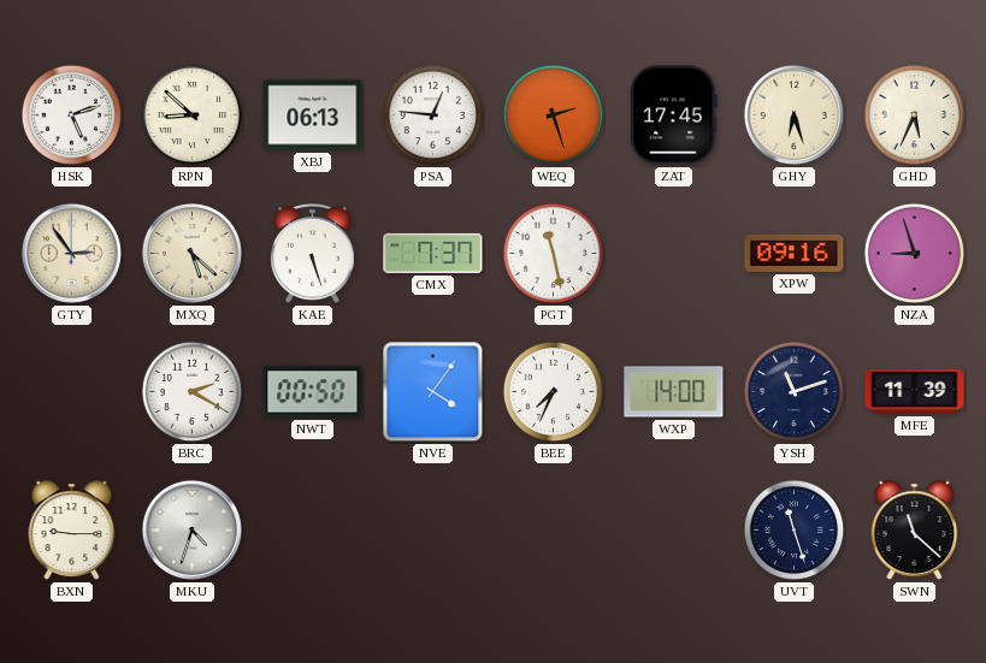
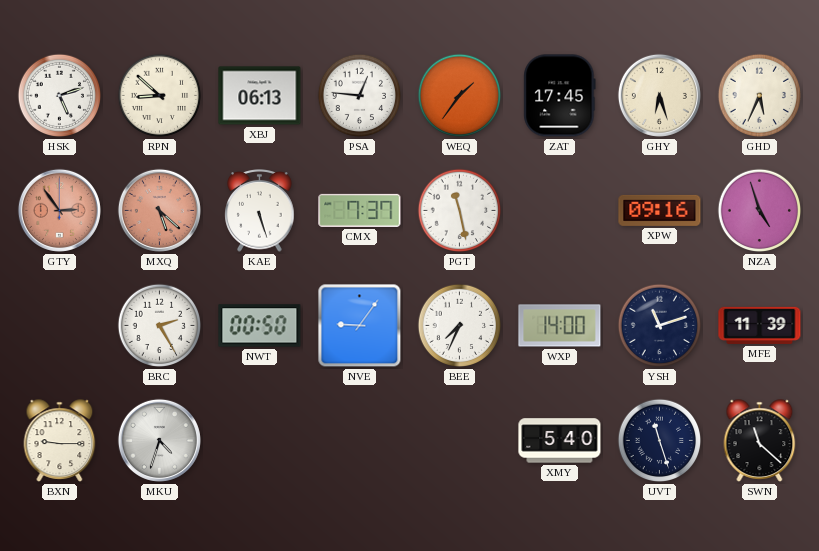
WEQ: 2:27 -> 1:36 (460, 96)
GTY dial: cream -> salmon (59, 210)
MXQ dial: cream -> salmon (159, 210)
NZA: 8:57 -> 4:57 (760, 211)
BRC: 2:20 -> 2:25 (160, 326)
NVE: 4:06 -> 9:06 (360, 326)
XMY: none -> 5:40 (560, 441)
